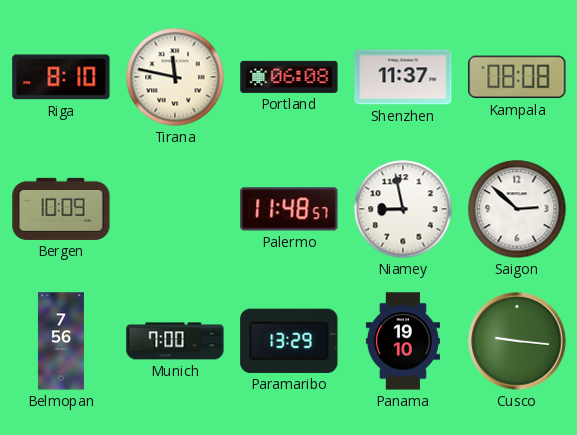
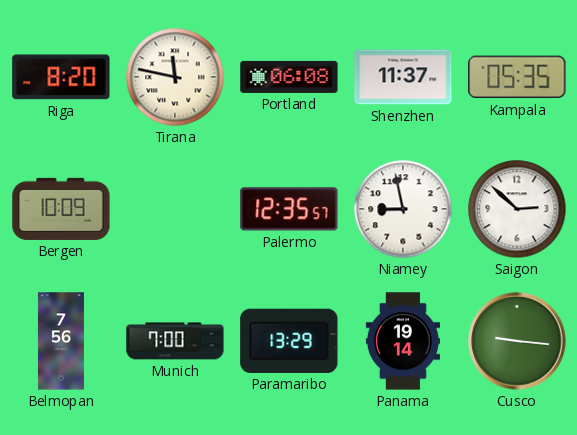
Riga: 8:10 -> 8:20 (61, 77)
Kampala: 08:08 -> 05:35 (517, 77)
Palermo: 11:48 -> 12:35 (289, 209)
Panama: 19:10 -> 19:14 (403, 341)
